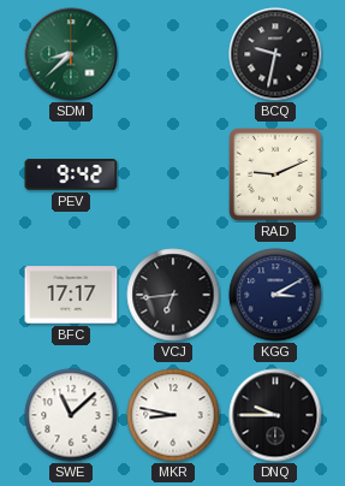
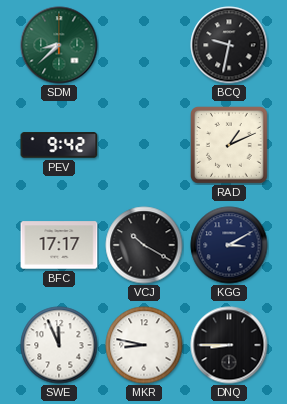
RAD: 9:11 -> 1:11 (230, 146)
VCJ: 6:44 -> 10:20 (144, 245)
SWE: 11:08 -> 11:56 (59, 345)
DNQ: 9:45 -> 8:45 (229, 345)
